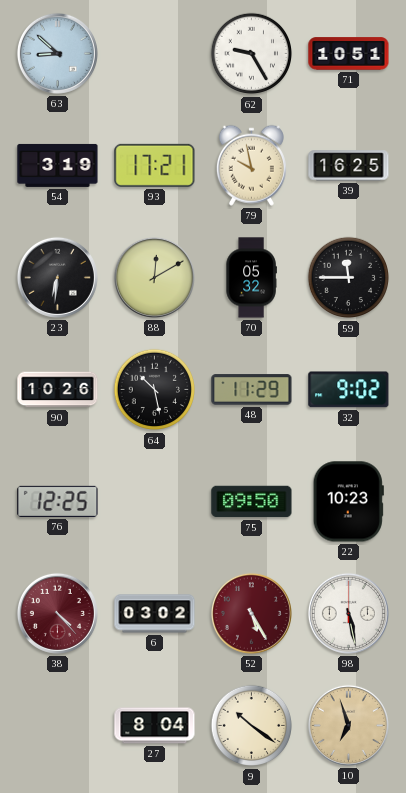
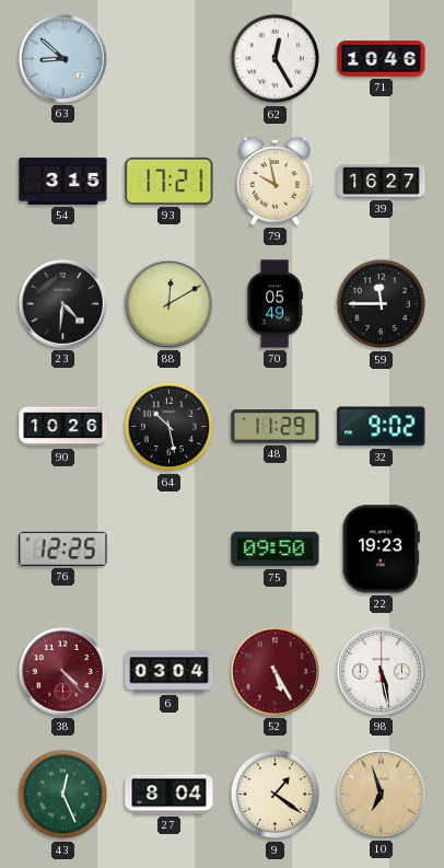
62: 9:25 -> 12:25 (276, 59)
71: 10:51 -> 10:46 (382, 59)
54: 3:19 -> 3:15 (63, 181)
39: 16:25 -> 16:27 (382, 182)
23: 6:31 -> 4:31 (62, 303)
70: 05:32 -> 05:49 (274, 304)
22: 10:23 -> 19:23 (381, 549)
6: 03:02 -> 03:04 (170, 672)
43: none -> 12:26 (63, 795)
9: 10:21 -> 1:21 (276, 795)
